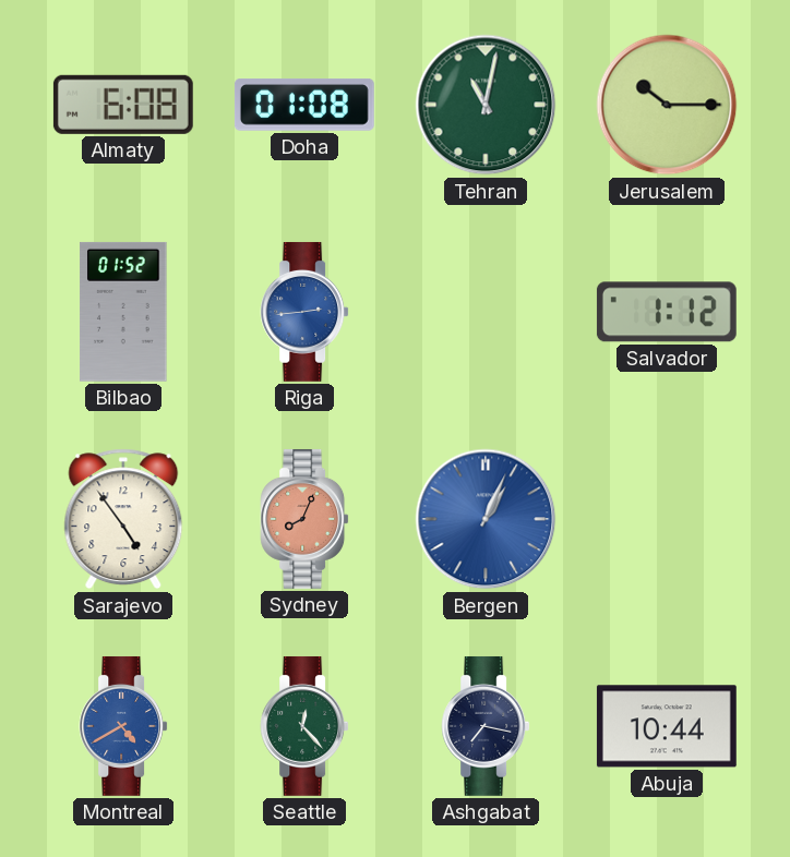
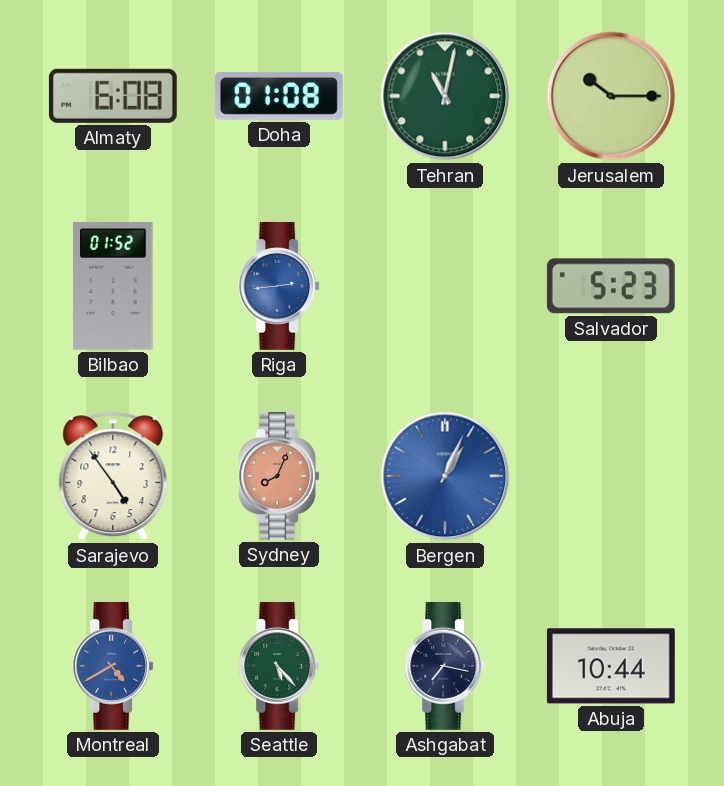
Salvador: 1:12 -> 5:23 (611, 286)
Seattle: 12:23 -> 5:23 (279, 666)
